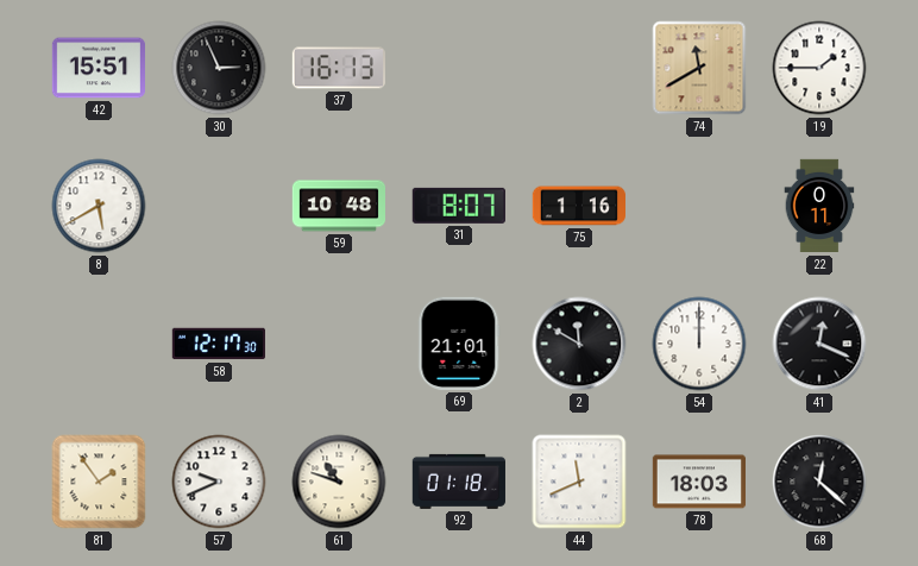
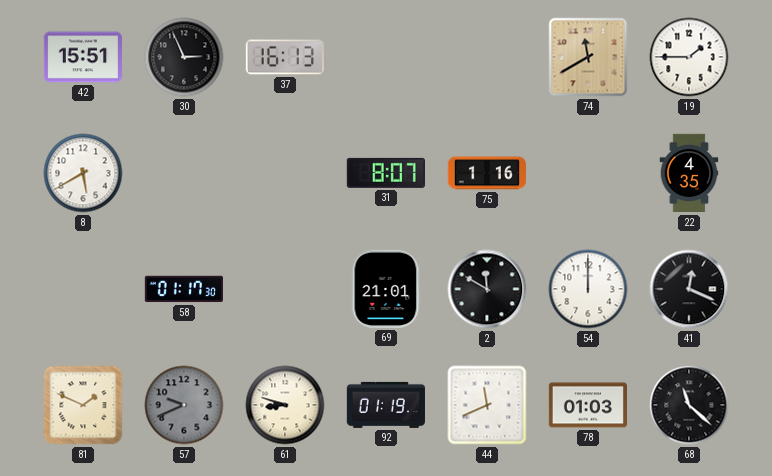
59: 10:48 -> none (338, 206)
22: 0:11 -> 4:35 (689, 173)
58: 12:17 -> 01:17 (184, 289)
81: 1:54 -> 1:49 (83, 405)
57 dial: white -> grey (184, 405)
61: 10:48 -> 8:48 (285, 405)
92: 01:18 -> 01:19 (386, 405)
78: 18:03 -> 01:03 (587, 405)
68: 12:22 -> 11:22 (689, 405)
